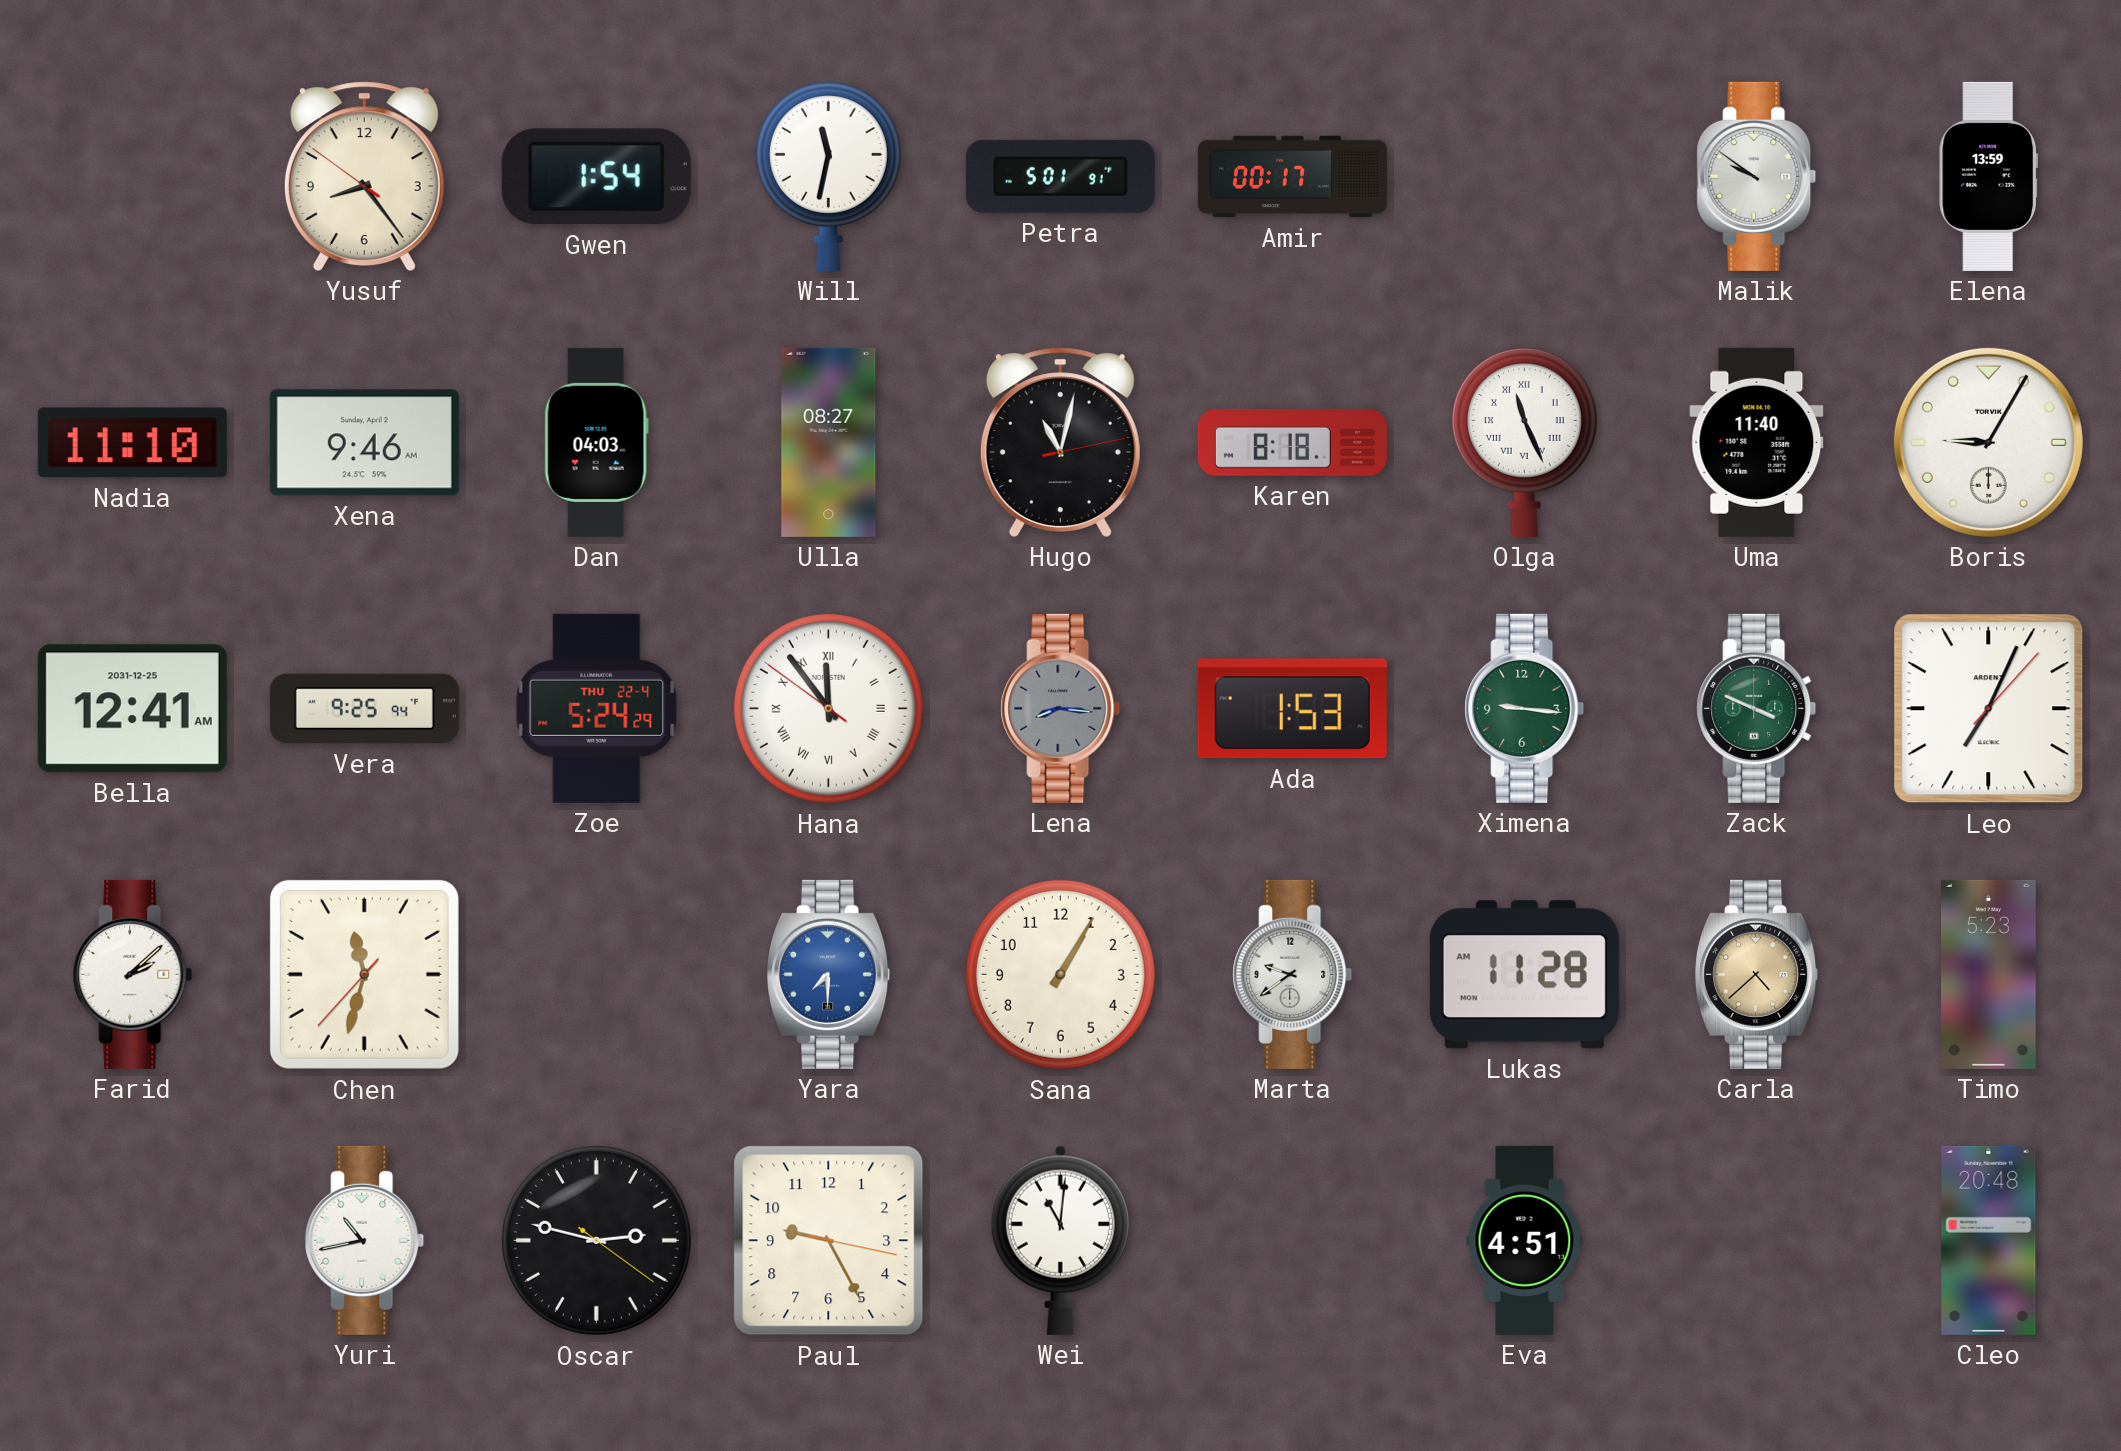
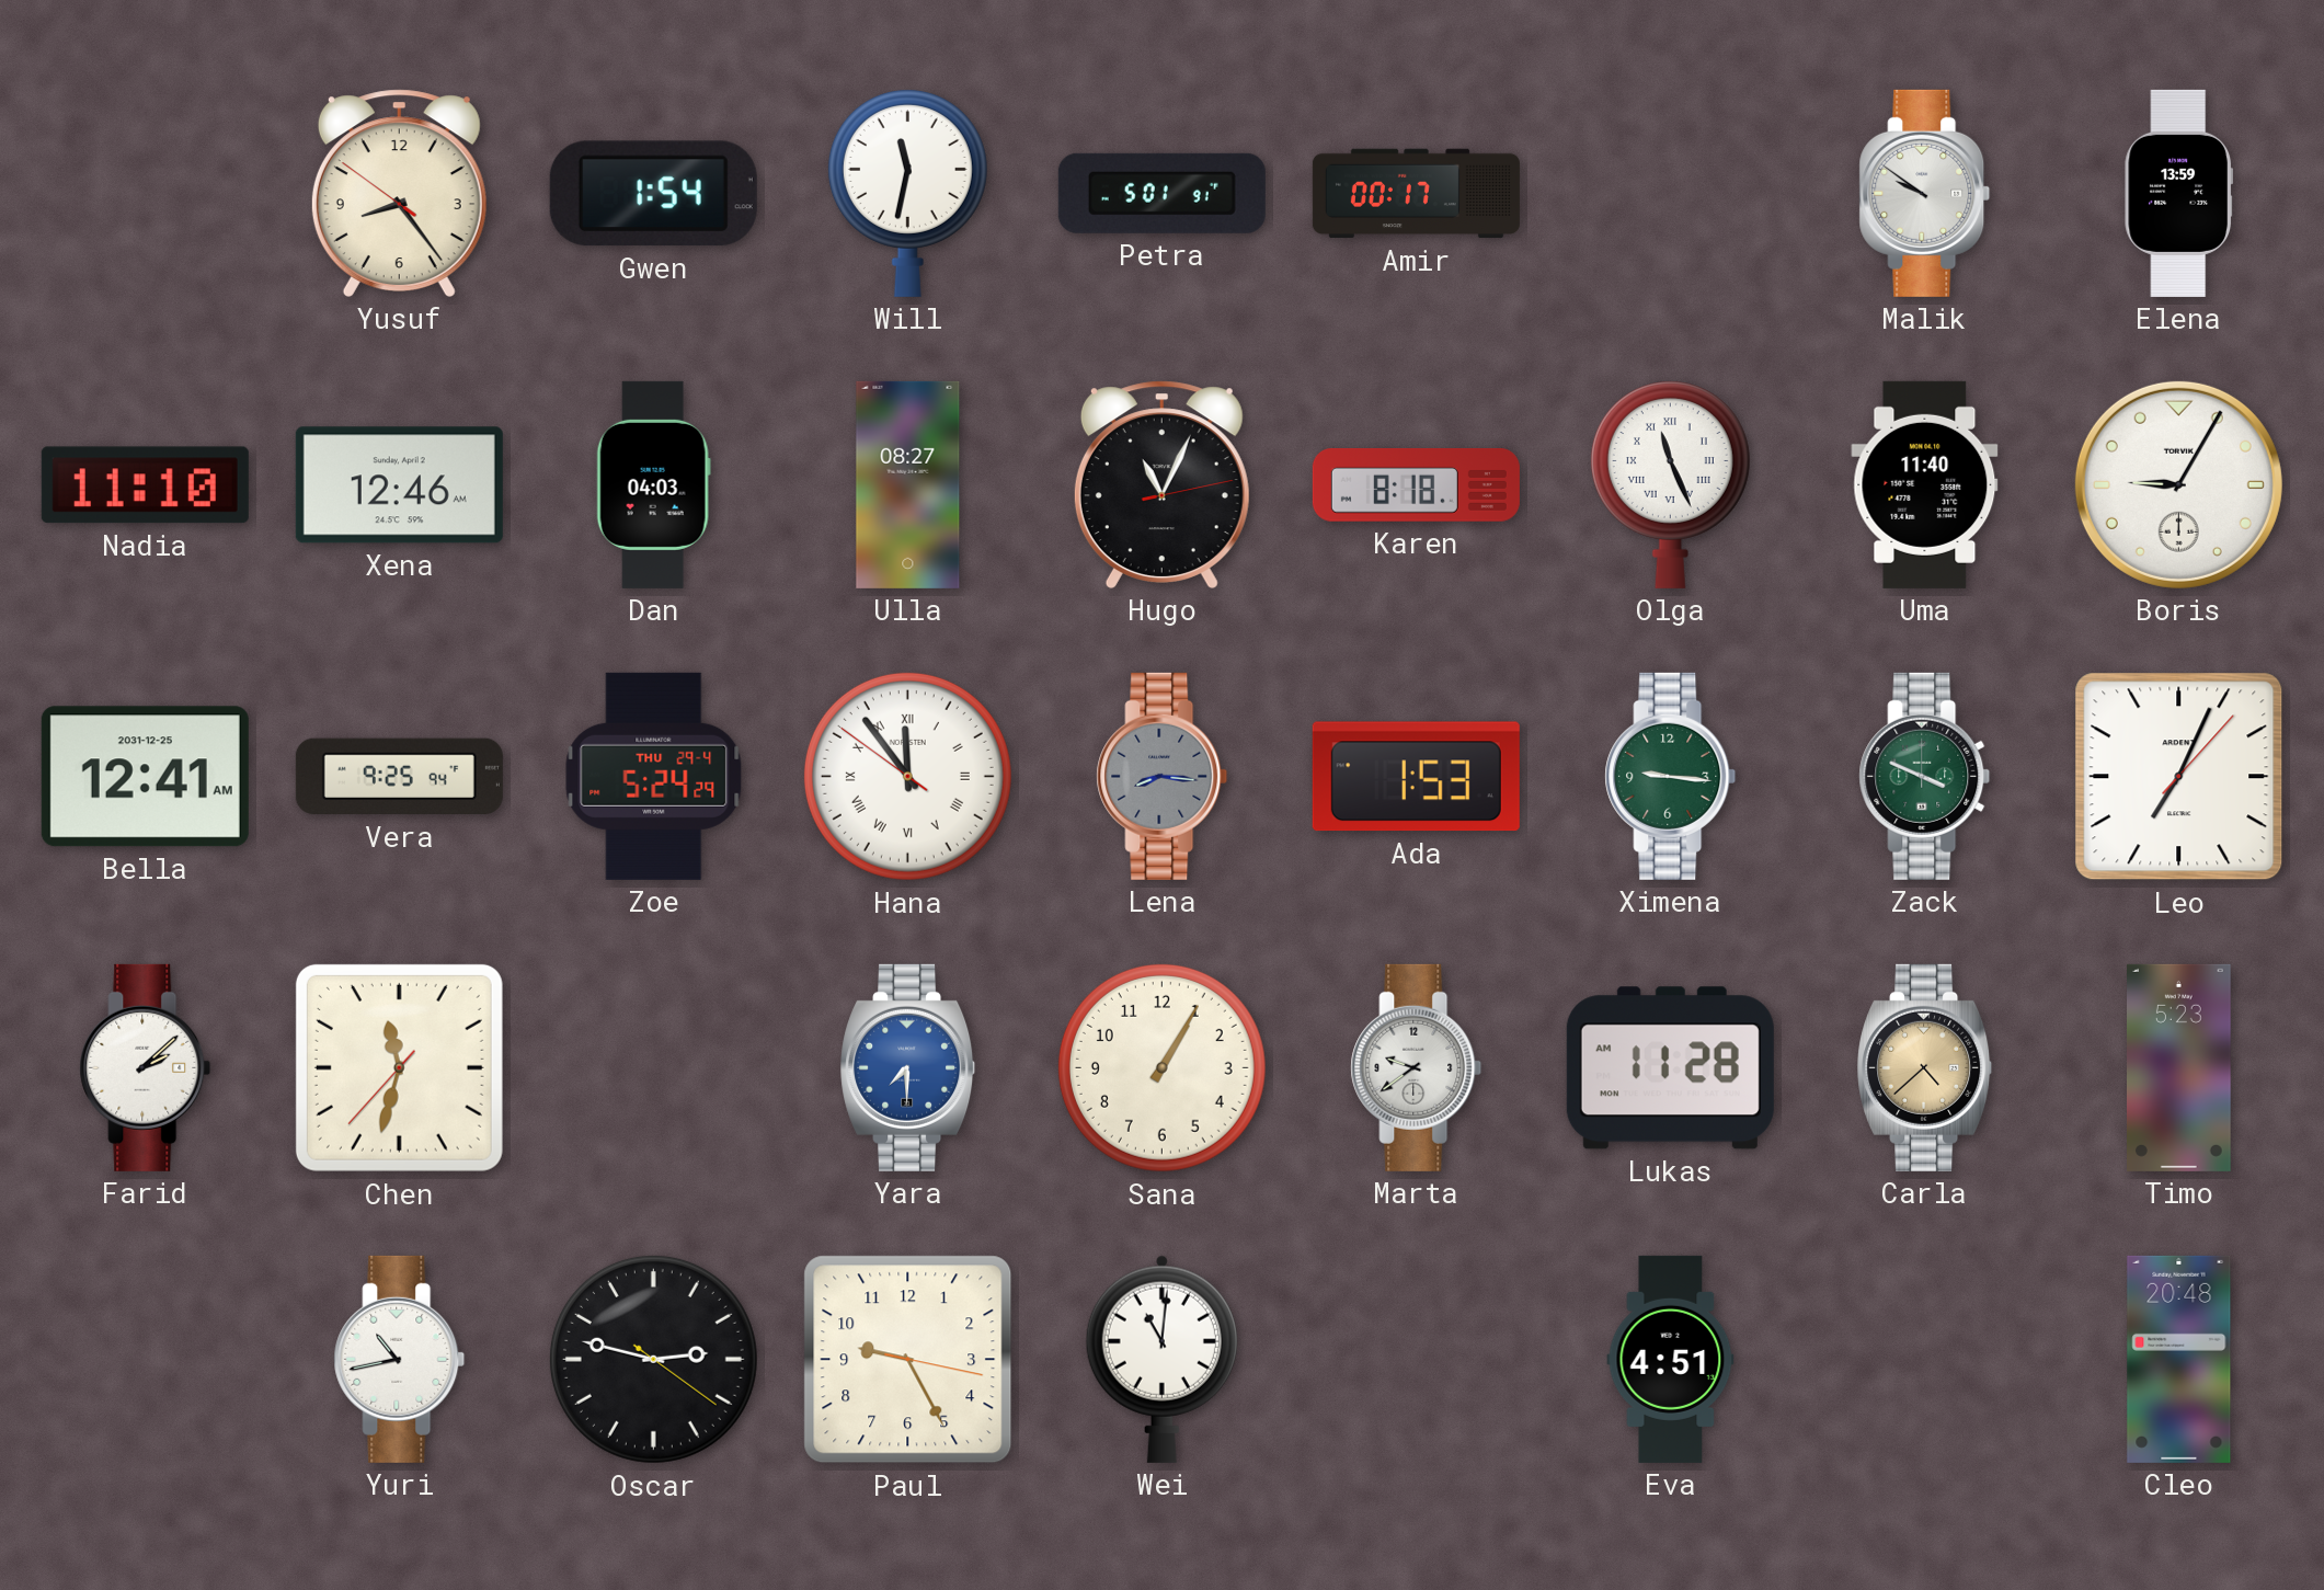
Xena: 9:46 -> 12:46 (399, 485)
Hugo: 11:02 -> 11:04 (1161, 484)
Zoe date: THU 22-4 -> THU 29-4 (654, 776)
